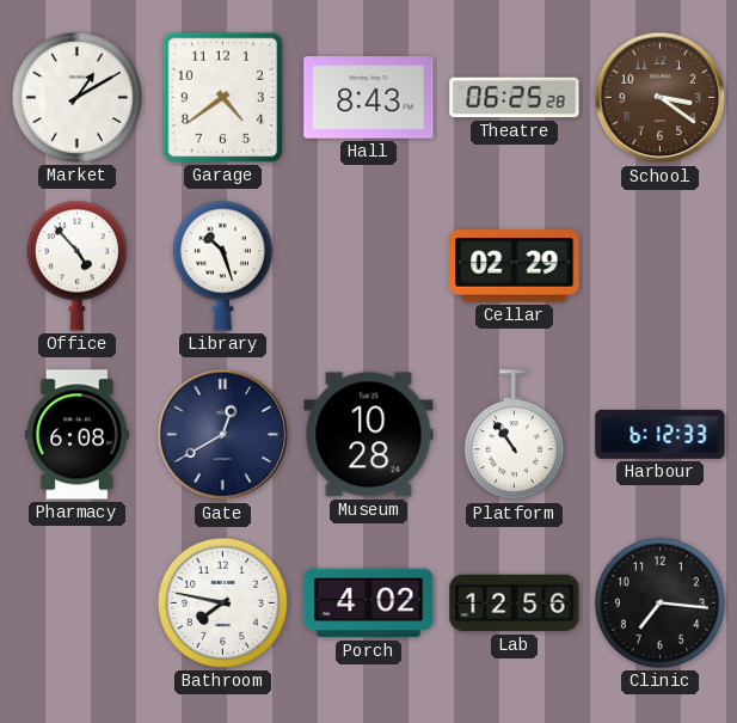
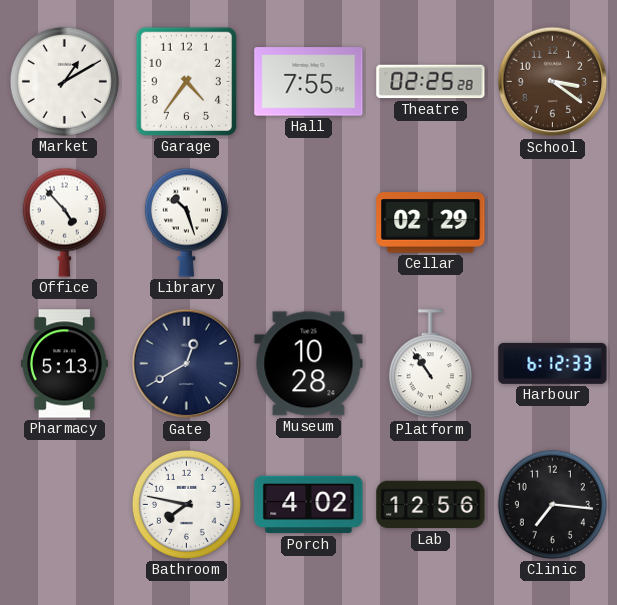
Garage: 4:39 -> 4:36 (186, 81)
Hall: 8:43 -> 7:55 (309, 82)
Theatre: 06:25 -> 02:25 (431, 82)
Pharmacy: 6:08 -> 5:13 (64, 364)
